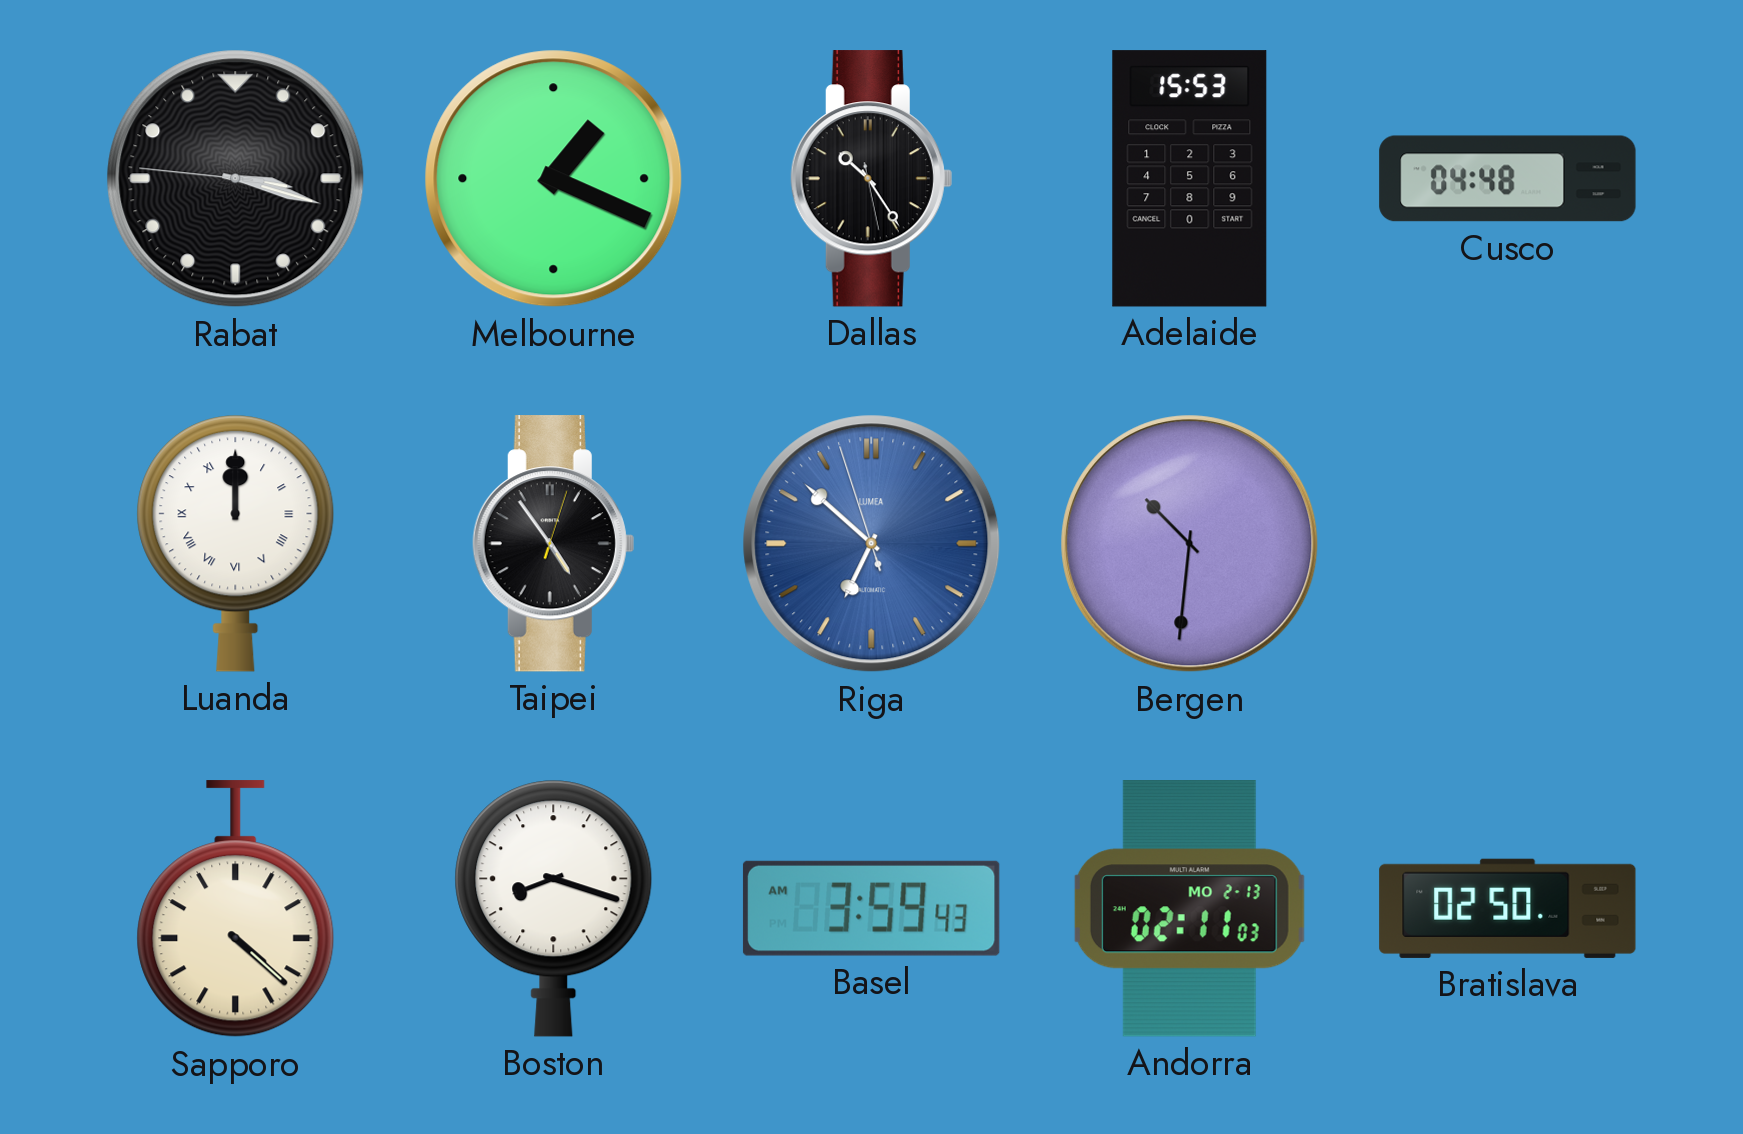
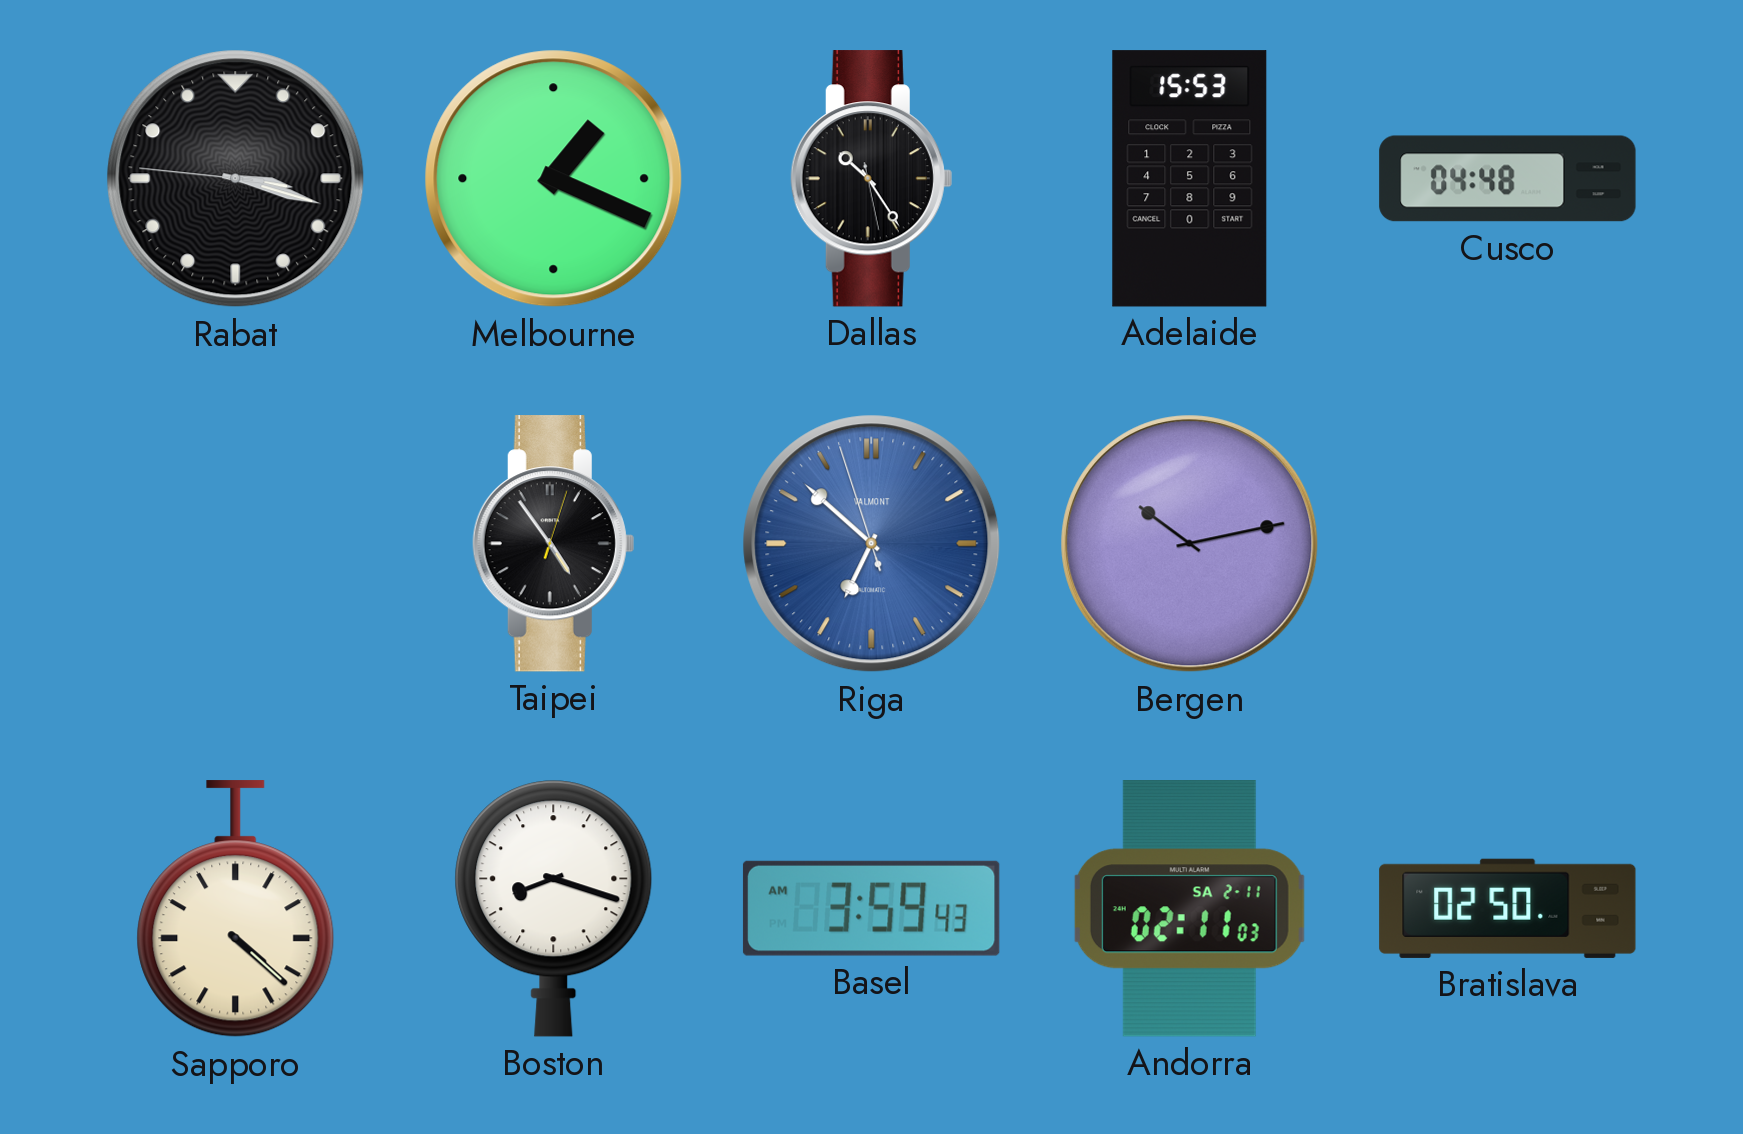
Luanda: 12:00 -> none (236, 543)
Riga brand: LUMEA -> VALMONT (872, 544)
Bergen: 10:31 -> 10:13 (1190, 544)
Andorra date: MO 2-13 -> SA 2-11 (1189, 909)
